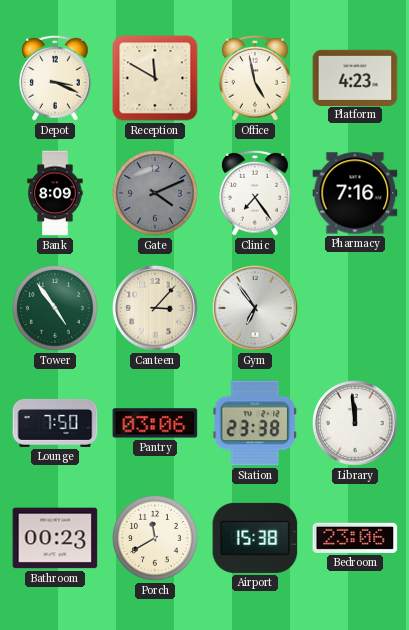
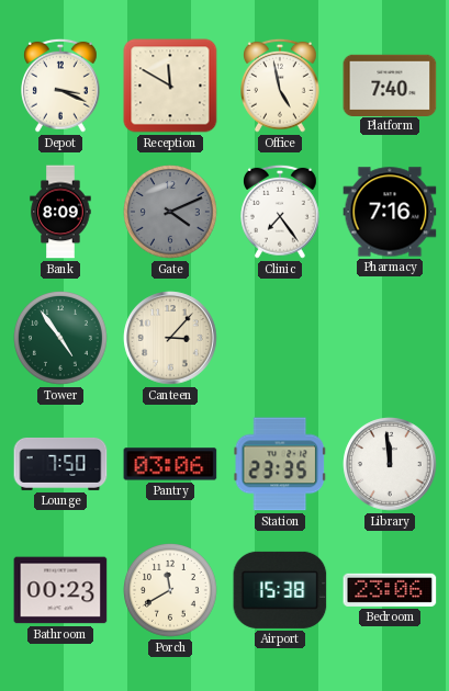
Platform: 4:23 -> 7:40 (390, 84)
Gym: 6:54 -> none (255, 308)
Station: 23:38 -> 23:35 (279, 464)
